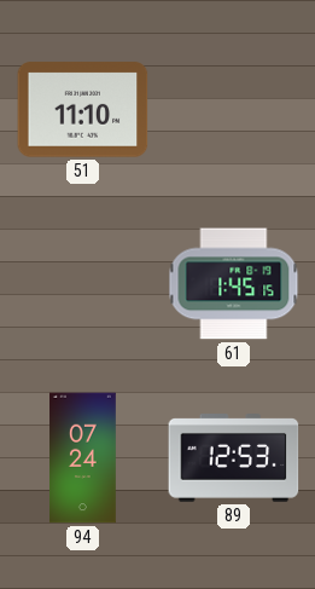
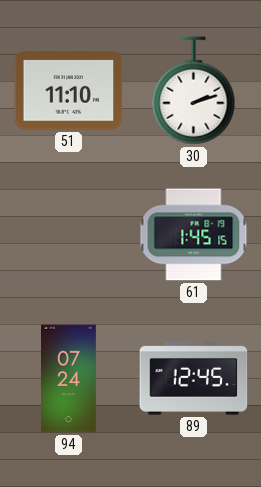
30: none -> 2:12 (194, 91)
89: 12:53 -> 12:45 (194, 379)
